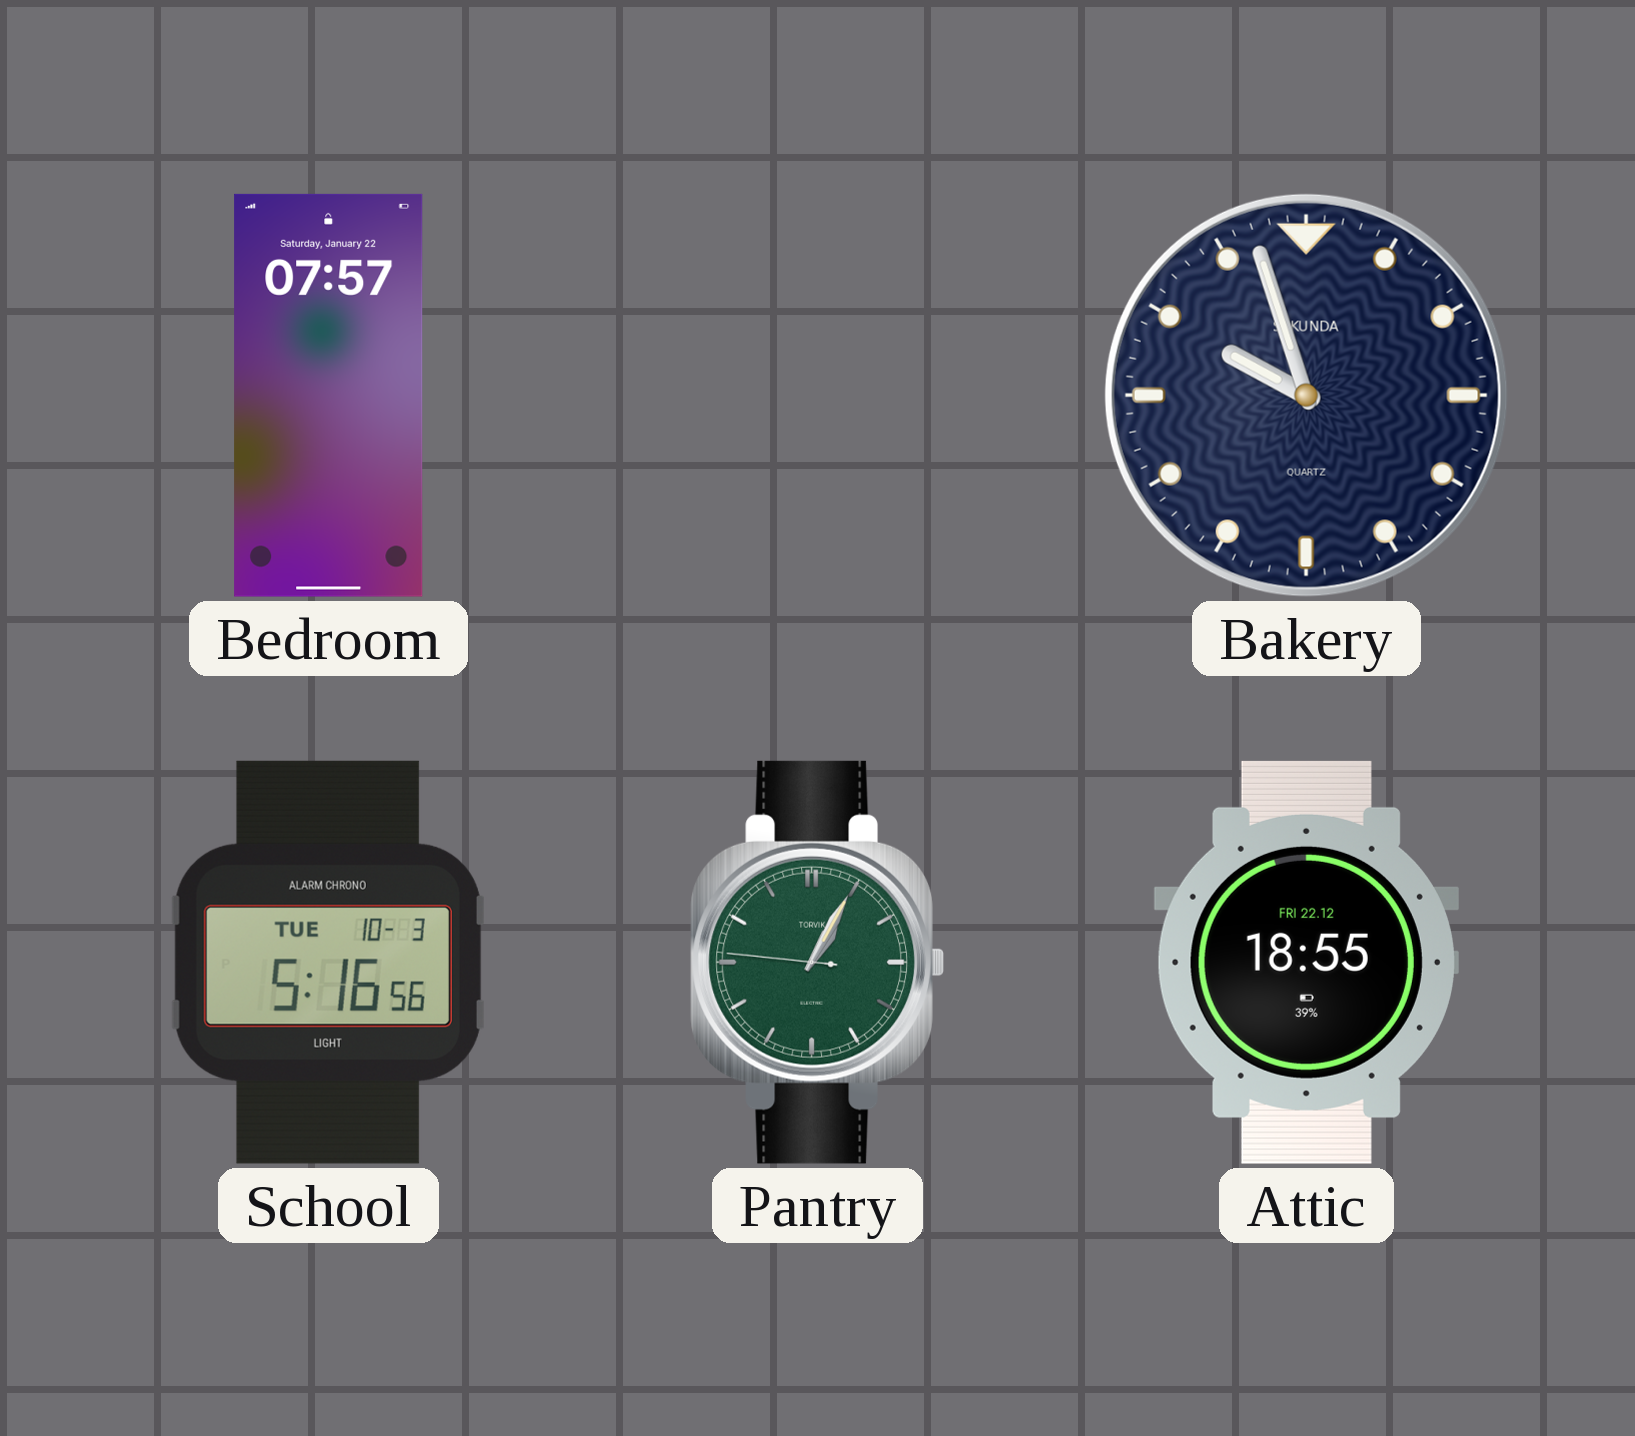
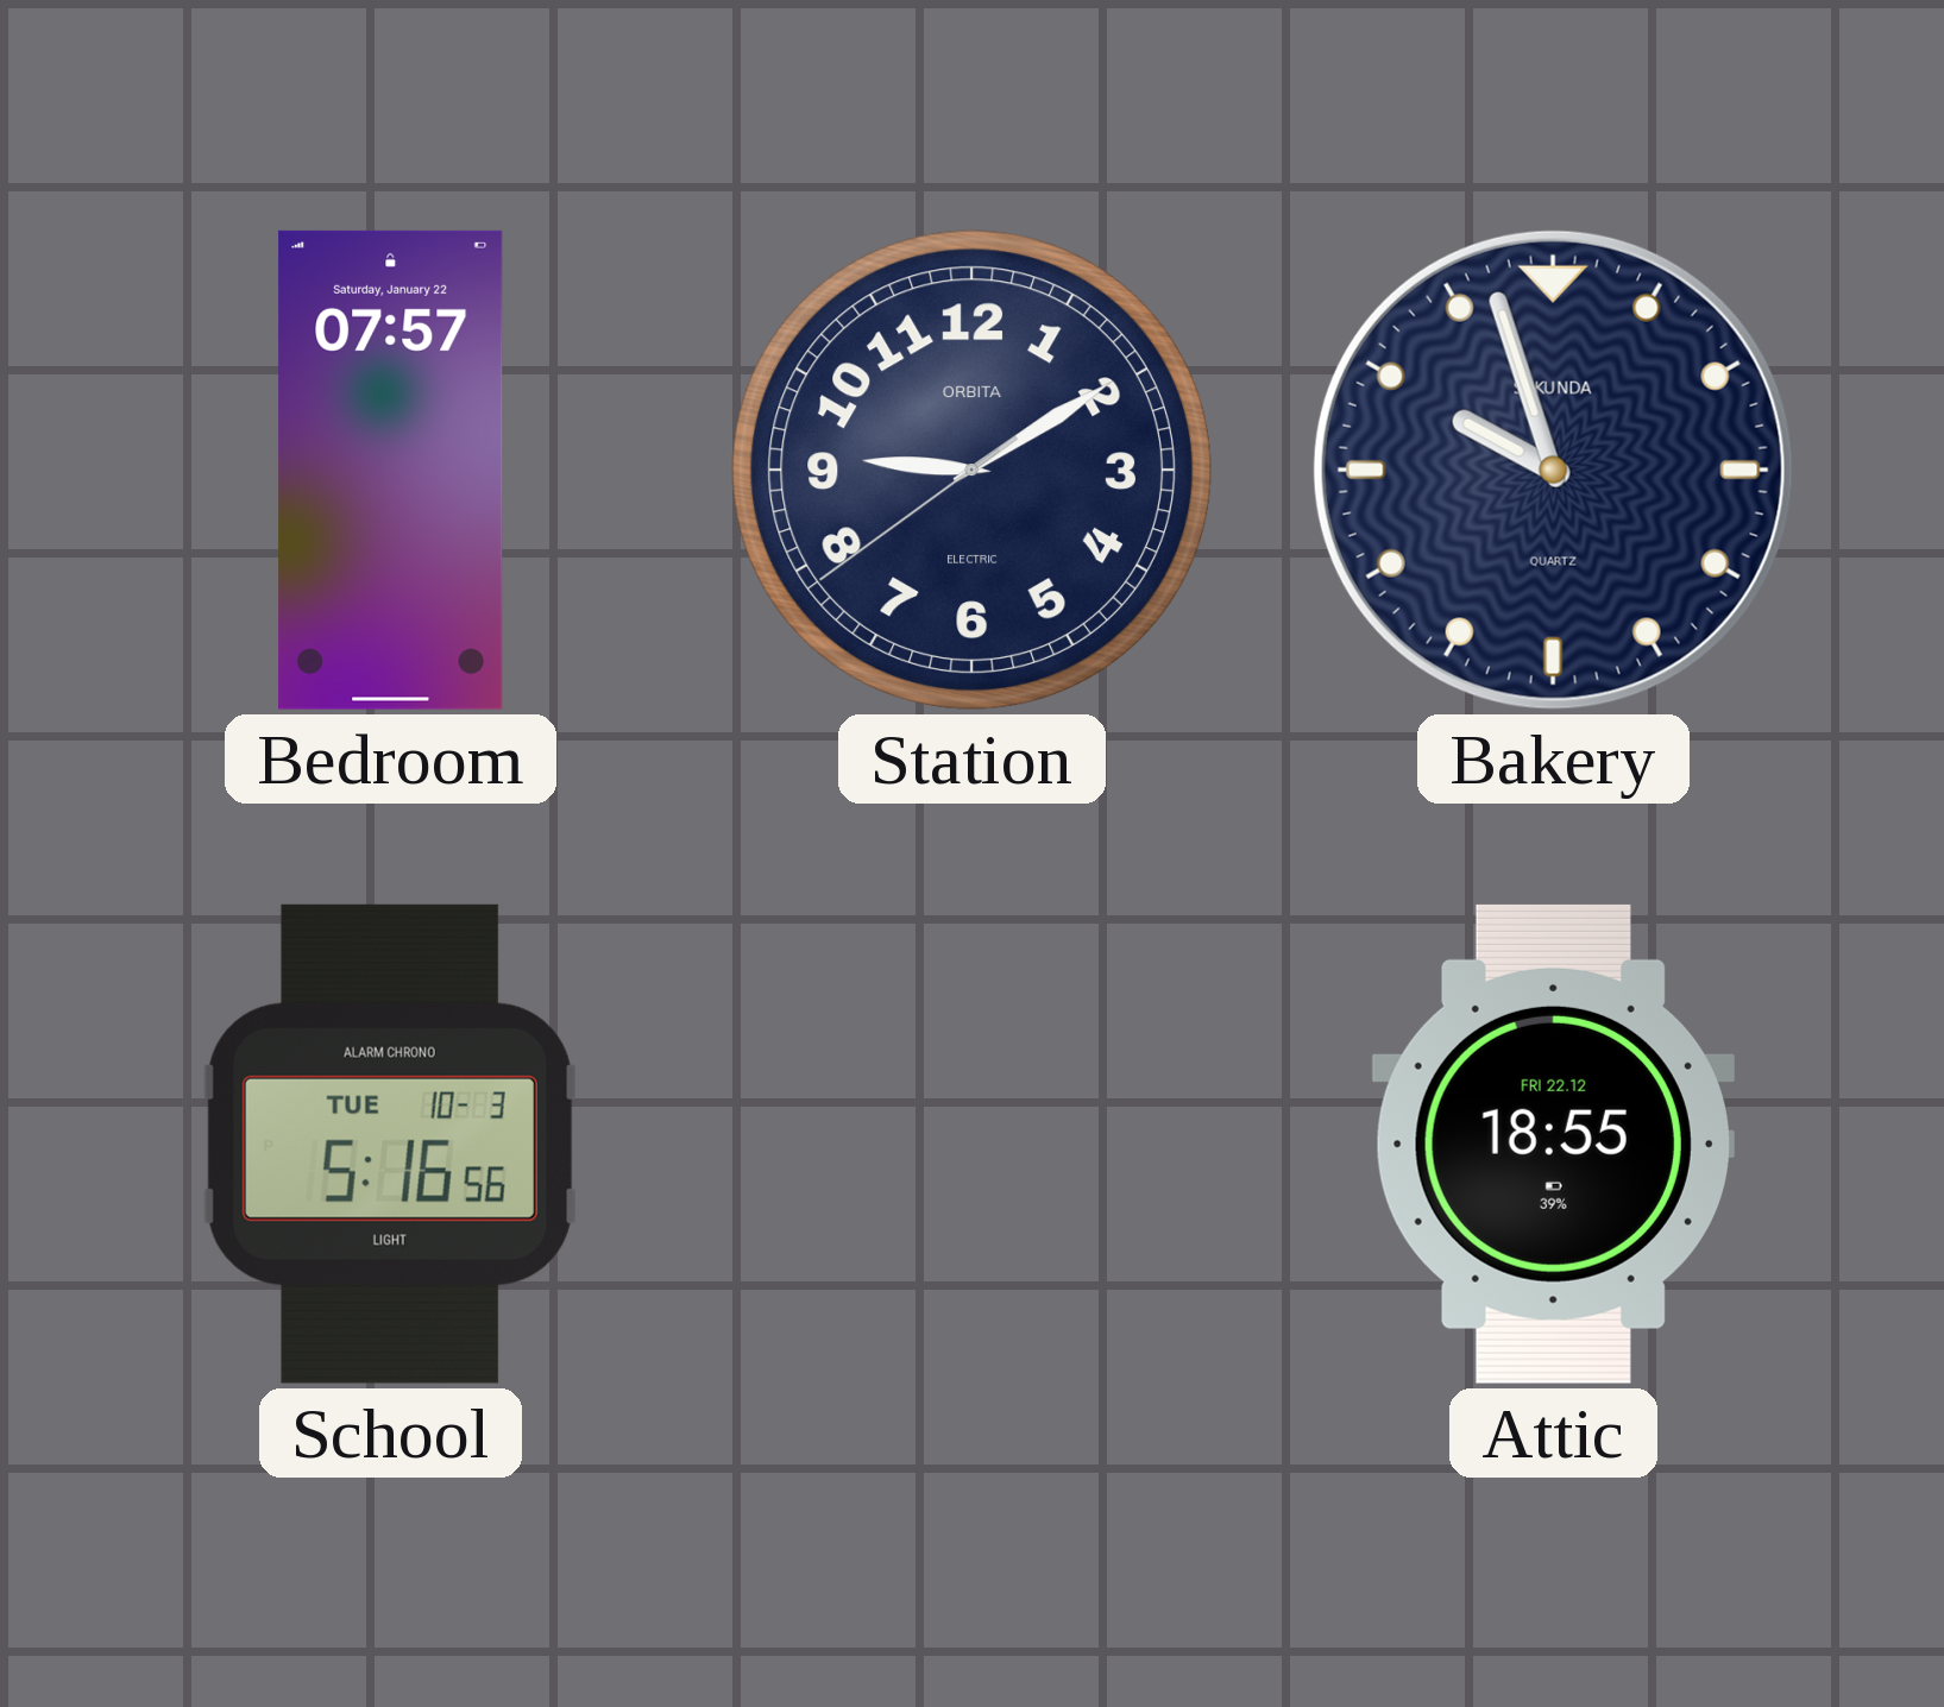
Station: none -> 9:09 (971, 470)
Pantry: 1:04 -> none (817, 962)
